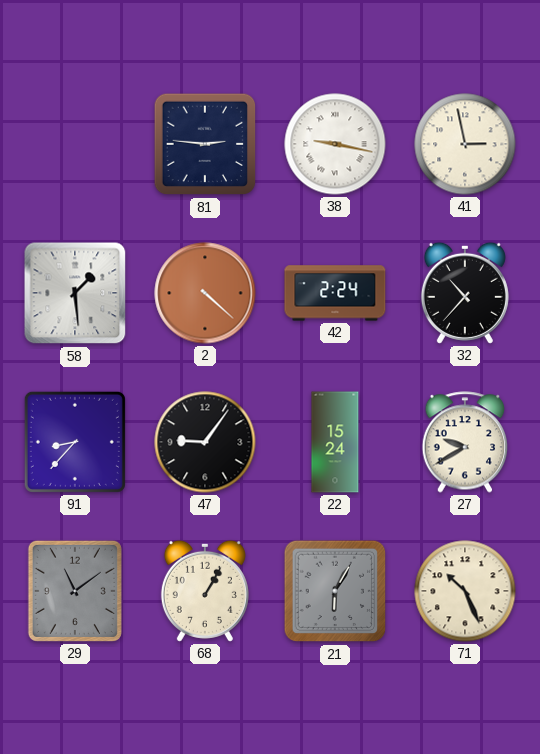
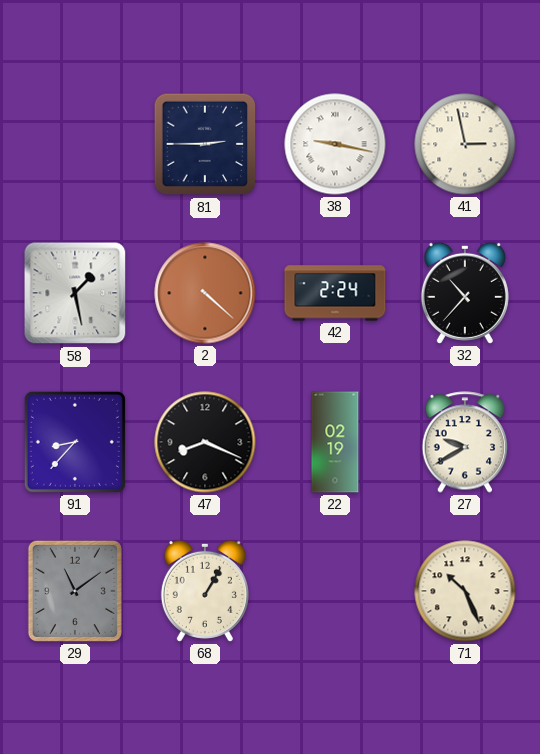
81: 2:46 -> 2:45 (205, 144)
58: 1:29 -> 1:28 (75, 293)
47: 9:06 -> 8:19 (205, 442)
22: 15:24 -> 02:19 (335, 442)
21: 6:05 -> none (335, 591)
